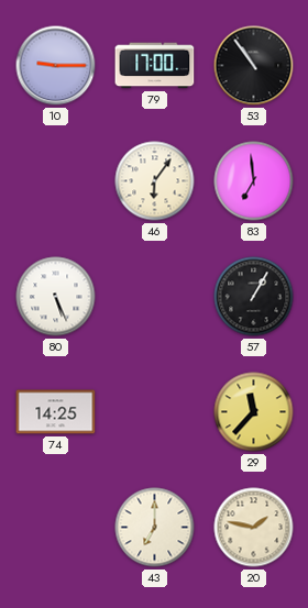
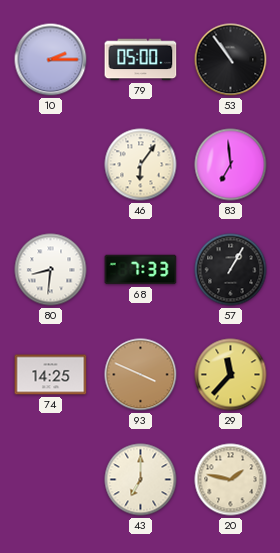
10: 9:15 -> 2:15 (51, 60)
79: 17:00 -> 05:00 (141, 60)
80: 5:26 -> 8:31 (51, 270)
68: none -> 7:33 (141, 270)
93: none -> 3:49 (141, 375)
